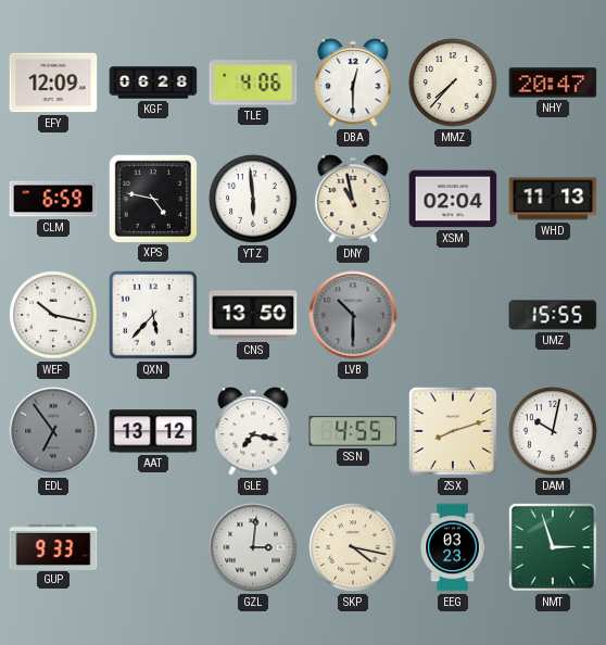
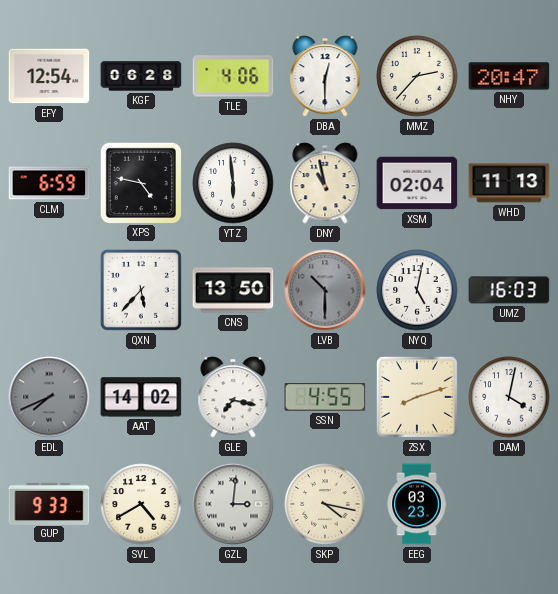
EFY: 12:09 -> 12:54 (49, 76)
MMZ: 7:37 -> 2:37 (417, 76)
WEF: 10:17 -> none (53, 315)
NYQ: none -> 5:02 (417, 290)
UMZ: 15:55 -> 16:03 (509, 290)
EDL: 6:54 -> 7:41 (49, 397)
AAT: 13:12 -> 14:02 (141, 397)
DAM: 10:02 -> 4:02 (509, 397)
SVL: none -> 4:40 (141, 504)
NMT: 2:57 -> none (553, 547)
